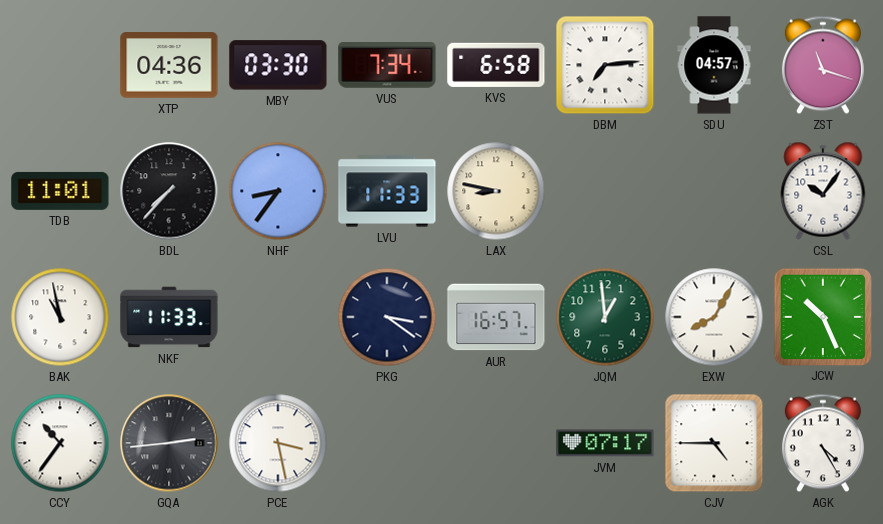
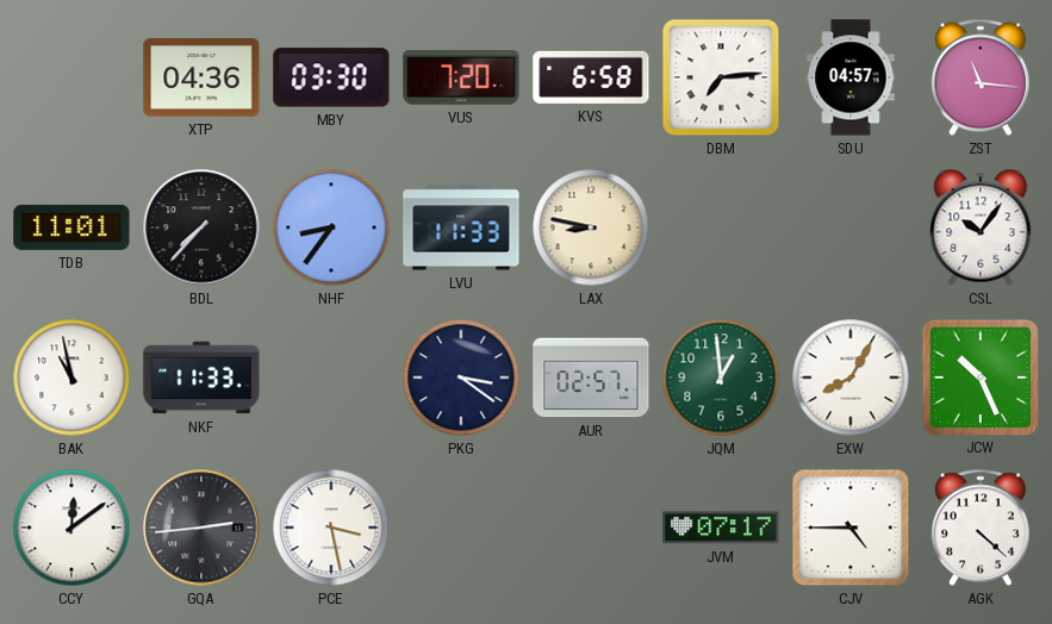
VUS: 7:34 -> 7:20 (461, 79)
ZST: 11:18 -> 11:16 (981, 77)
AUR: 16:57 -> 02:57 (591, 377)
CCY: 10:36 -> 12:09 (71, 528)
AGK: 4:25 -> 4:22 (981, 528)
